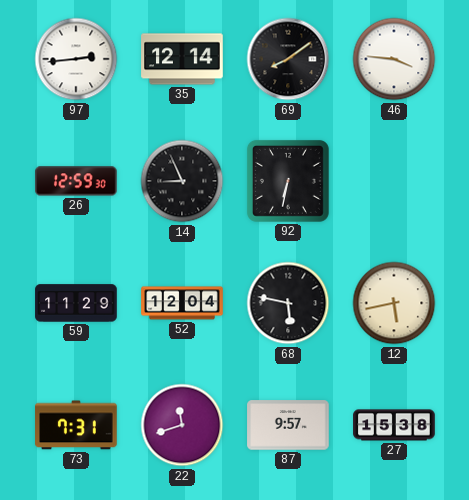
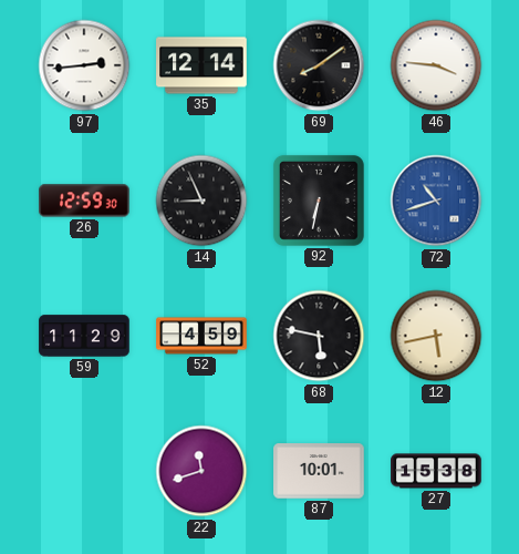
72: none -> 10:42 (436, 201)
52: 12:04 -> 4:59 (201, 336)
73: 7:31 -> none (76, 425)
87: 9:57 -> 10:01 (319, 471)
